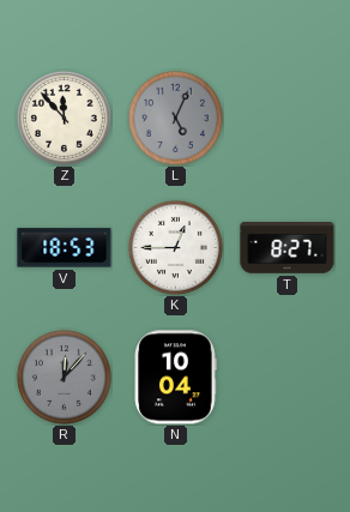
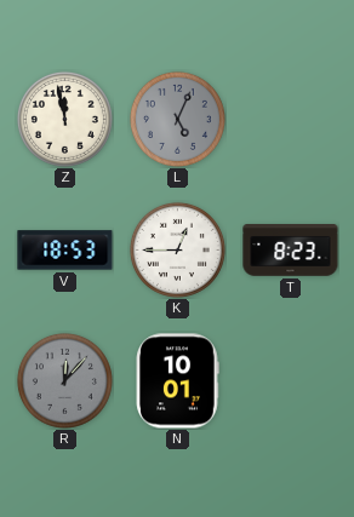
Z: 11:53 -> 11:58 (64, 119)
T: 8:27 -> 8:23 (291, 251)
N: 10:04 -> 10:01 (177, 381)
